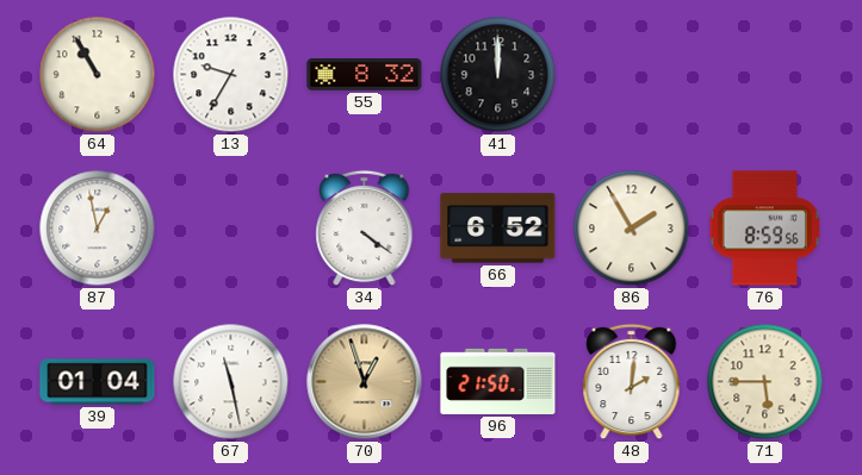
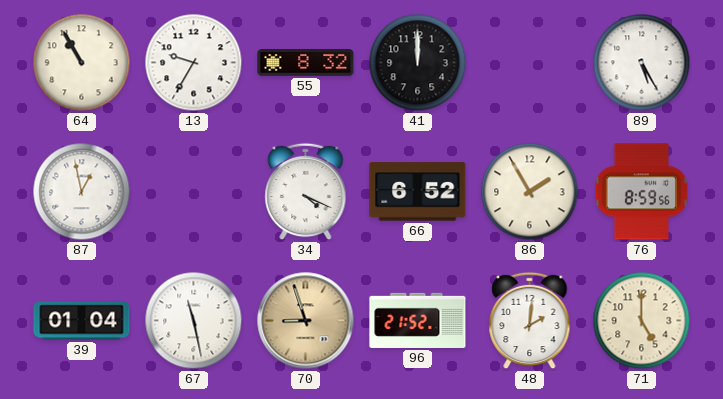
89: none -> 5:25 (642, 63)
34: 4:21 -> 4:19 (306, 192)
70: 12:57 -> 8:57 (306, 321)
96: 21:50 -> 21:52 (418, 320)
71: 5:45 -> 5:00 (642, 321)
